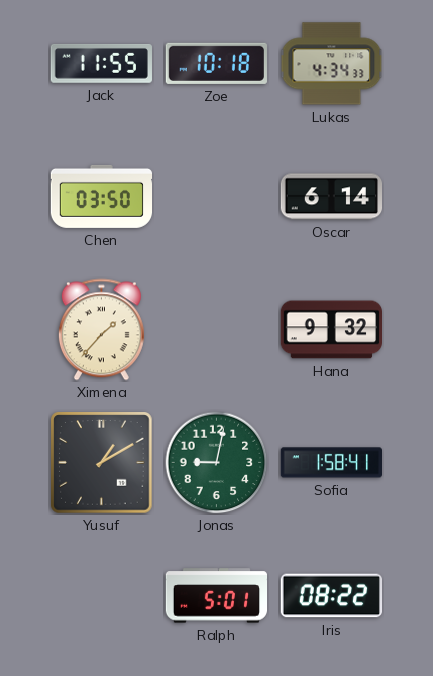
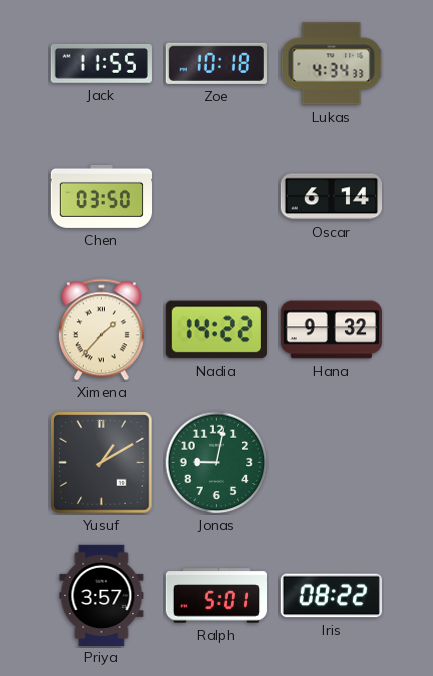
Nadia: none -> 14:22 (216, 330)
Sofia: 1:58 -> none (331, 463)
Priya: none -> 3:57 (102, 595)
